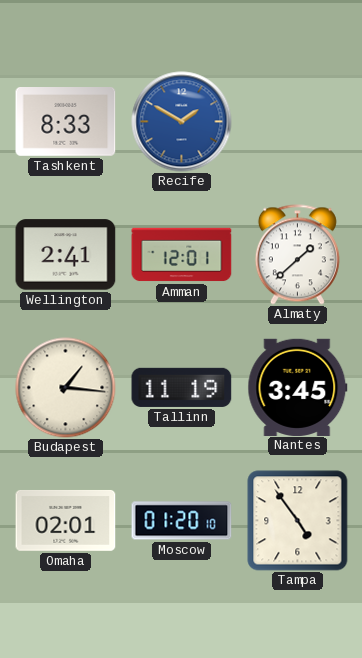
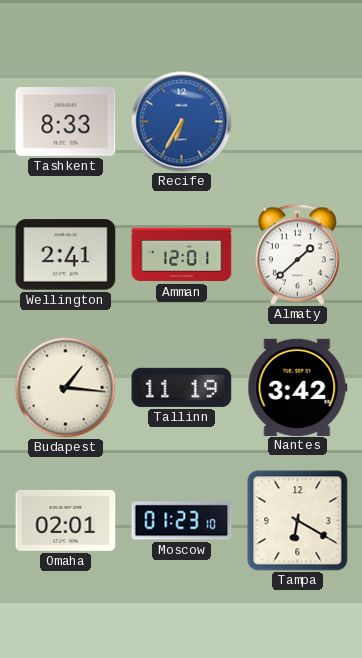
Recife: 1:50 -> 6:35 (182, 122)
Nantes: 3:45 -> 3:42 (298, 387)
Moscow: 01:20 -> 01:23 (182, 521)
Tampa: 4:54 -> 6:20 (298, 521)
